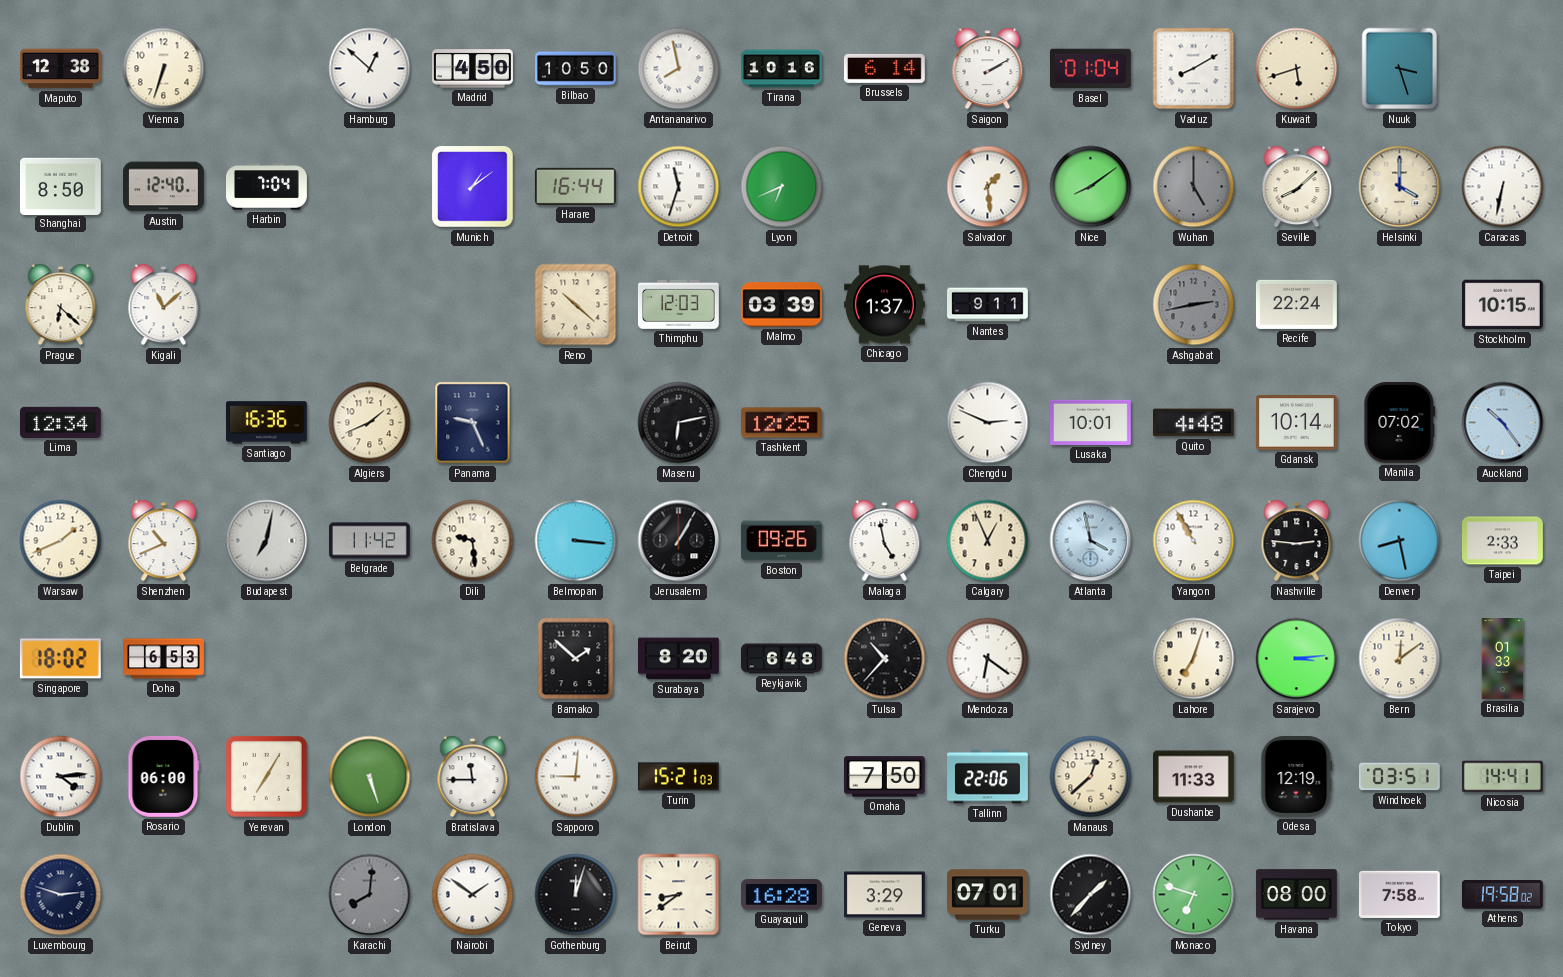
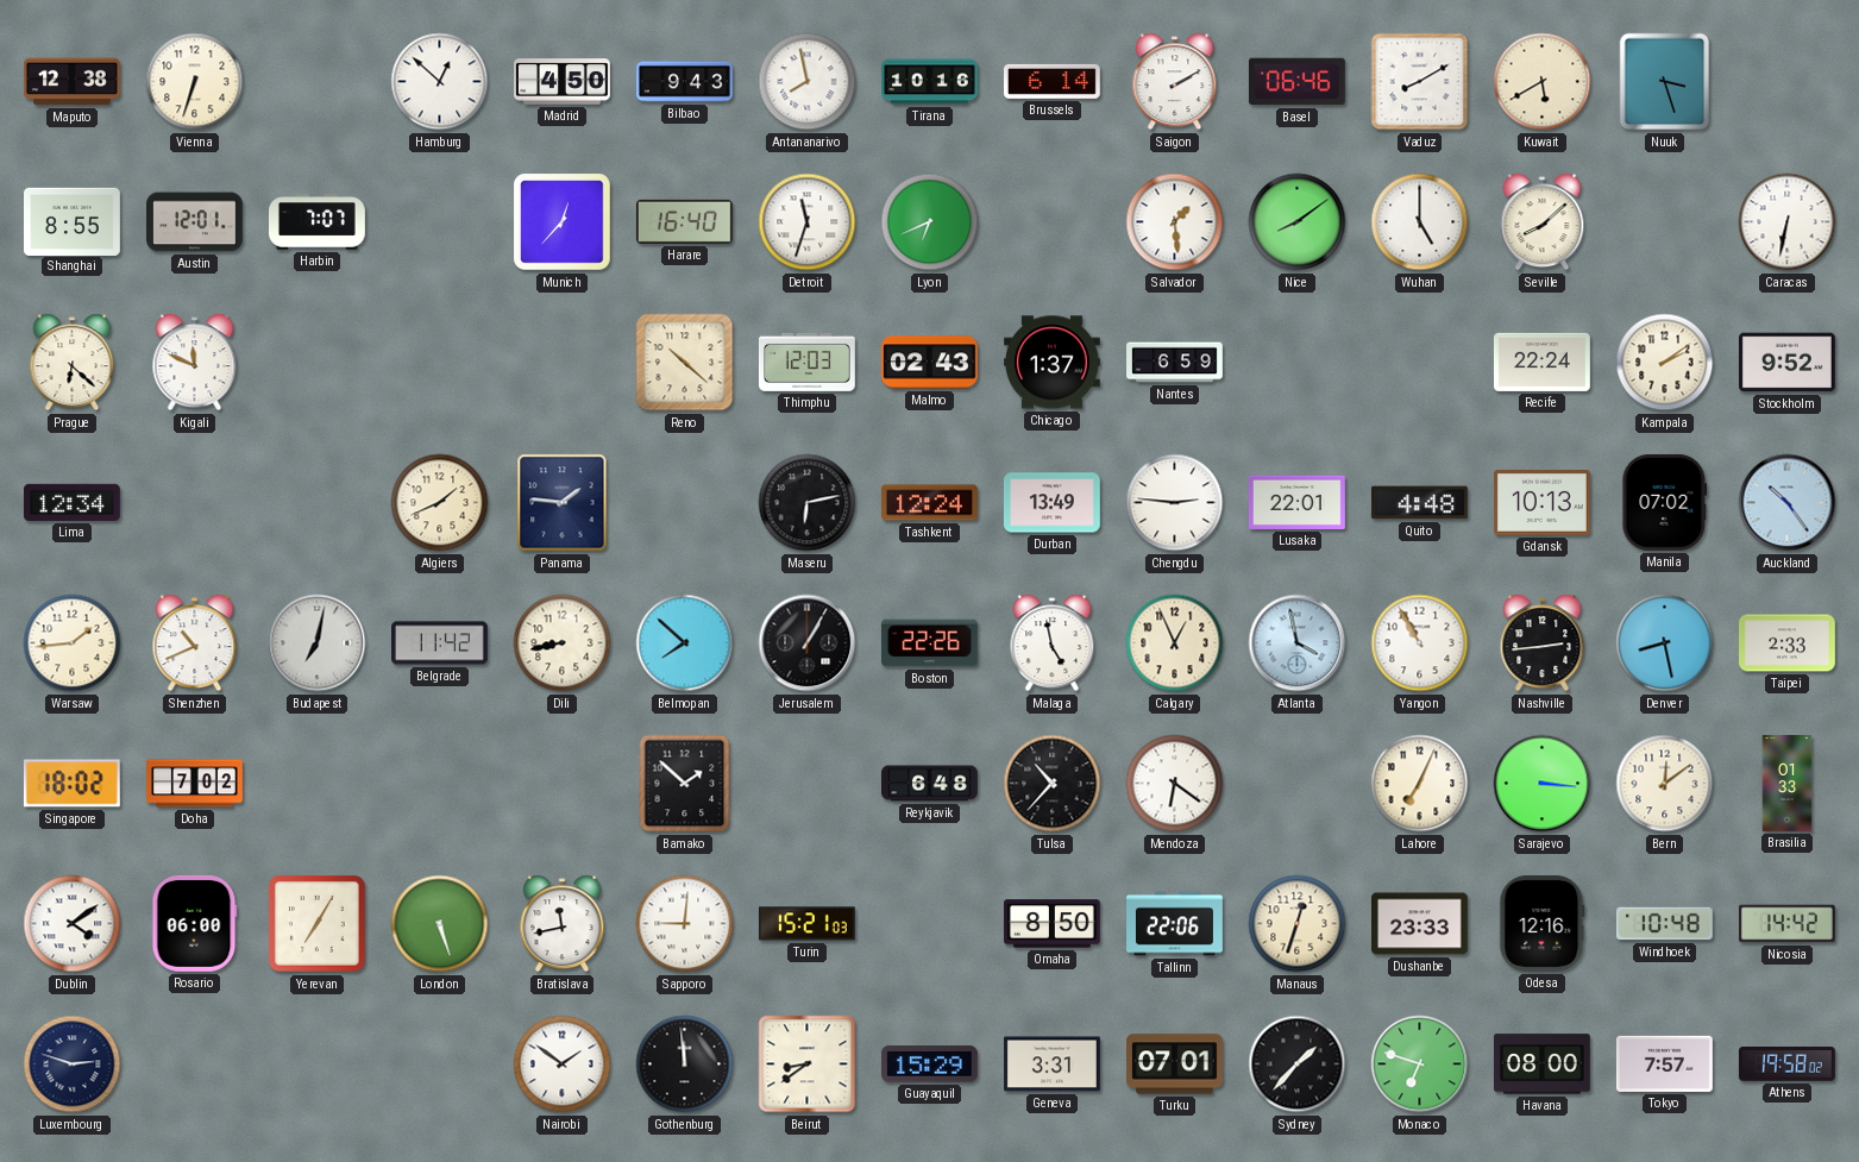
Bilbao: 10:50 -> 9:43 (685, 82)
Basel: 01:04 -> 06:46 (1296, 82)
Kuwait: 5:42 -> 5:40 (1543, 82)
Shanghai: 8:50 -> 8:55 (73, 221)
Austin: 12:40 -> 12:01 (195, 222)
Harbin: 7:04 -> 7:07 (318, 222)
Munich: 1:09 -> 12:37 (563, 222)
Harare: 16:44 -> 16:40 (684, 221)
Wuhan dial: grey -> white (1420, 222)
Helsinki: 4:00 -> none (1400, 187)
Kigali: 11:08 -> 11:49 (195, 363)
Malmo: 03:39 -> 02:43 (930, 363)
Nantes: 9:11 -> 6:59 (1175, 363)
Ashgabat: 2:43 -> none (1194, 305)
Kampala: none -> 2:09 (1665, 363)
Stockholm: 10:15 -> 9:52 (1786, 363)
Santiago: 16:36 -> none (266, 423)
Panama: 9:26 -> 1:46 (563, 503)
Tashkent: 12:25 -> 12:24 (929, 503)
Durban: none -> 13:49 (1051, 503)
Chengdu: 2:49 -> 2:46 (1175, 503)
Lusaka: 10:01 -> 22:01 (1298, 502)
Gdansk: 10:14 -> 10:13 (1541, 503)
Warsaw: 1:41 -> 1:44 (73, 643)
Dili: 9:29 -> 8:43 (563, 643)
Belmopan: 3:16 -> 7:52 (685, 643)
Boston: 09:26 -> 22:26 (929, 643)
Nashville: 2:46 -> 2:44 (1543, 643)
Doha: 6:53 -> 7:02 (195, 784)
Surabaya: 8:20 -> none (678, 659)
Lahore: 7:03 -> 7:04 (1420, 784)
Sarajevo: 3:14 -> 3:16 (1543, 784)
Dublin: 4:14 -> 4:09 (73, 924)
Bratislava: 11:45 -> 11:43 (563, 924)
Omaha: 7:50 -> 8:50 (1051, 924)
Manaus: 12:38 -> 12:33 (1298, 924)
Dushanbe: 11:33 -> 23:33 (1420, 924)
Odesa: 12:19 -> 12:16 (1543, 923)
Windhoek: 03:51 -> 10:48 (1664, 924)
Nicosia: 14:41 -> 14:42 (1786, 924)
Karachi: 8:01 -> none (370, 895)
Gothenburg: 12:03 -> 11:59 (685, 1064)
Guayaquil: 16:28 -> 15:29 (929, 1064)
Geneva: 3:29 -> 3:31 (1053, 1064)
Tokyo: 7:58 -> 7:57 (1664, 1063)
